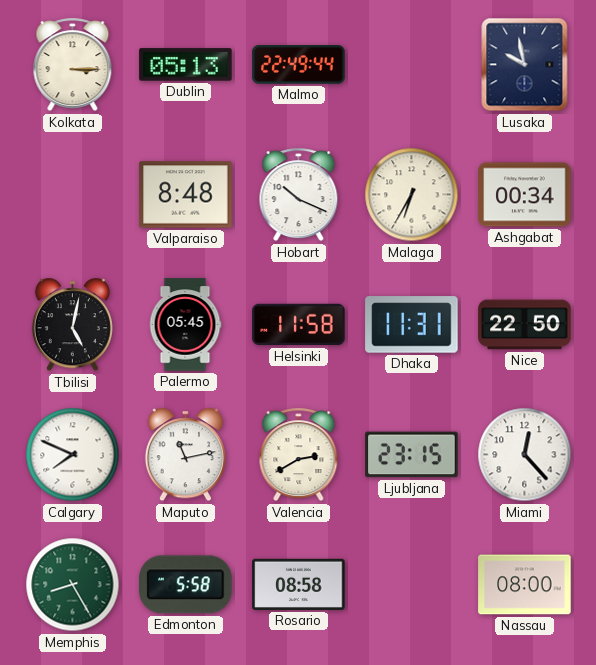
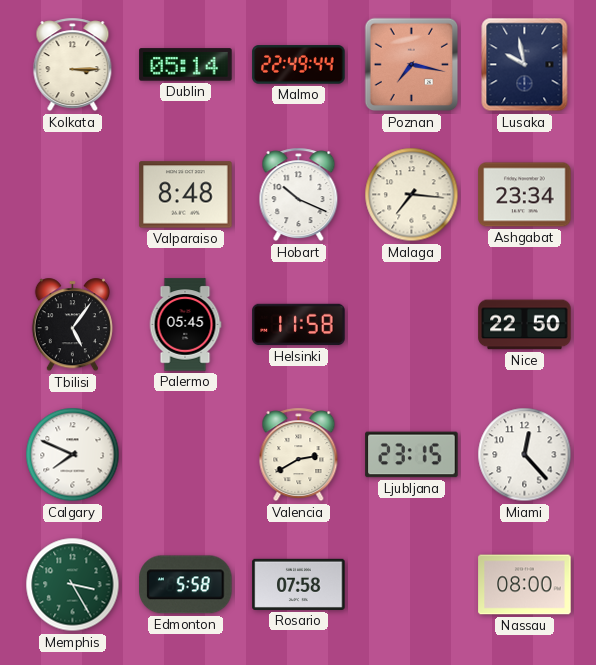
Dublin: 05:13 -> 05:14 (186, 65)
Poznan: none -> 7:17 (412, 65)
Malaga: 6:35 -> 7:16 (412, 195)
Ashgabat: 00:34 -> 23:34 (525, 195)
Tbilisi: 5:02 -> 5:06 (72, 325)
Dhaka: 11:31 -> none (412, 325)
Maputo: 11:13 -> none (185, 455)
Memphis: 8:25 -> 3:25 (73, 585)
Rosario: 08:58 -> 07:58 (299, 584)
